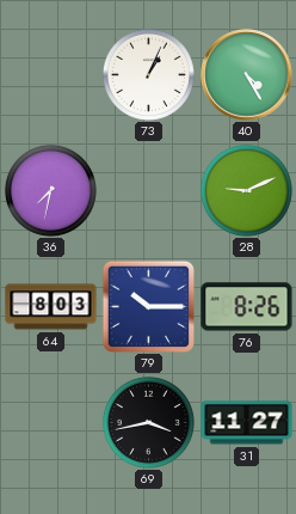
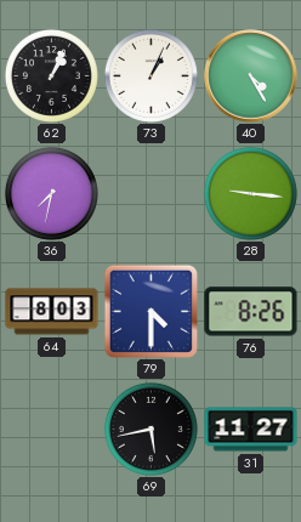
62: none -> 1:04 (51, 75)
28: 9:11 -> 9:16 (250, 193)
79: 10:15 -> 4:30 (150, 311)
69: 3:43 -> 5:43 (150, 429)
